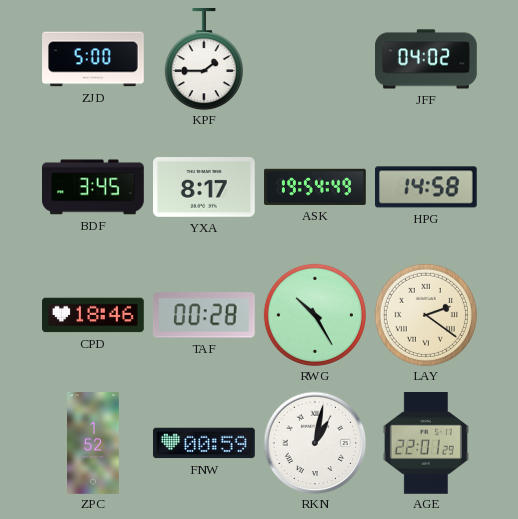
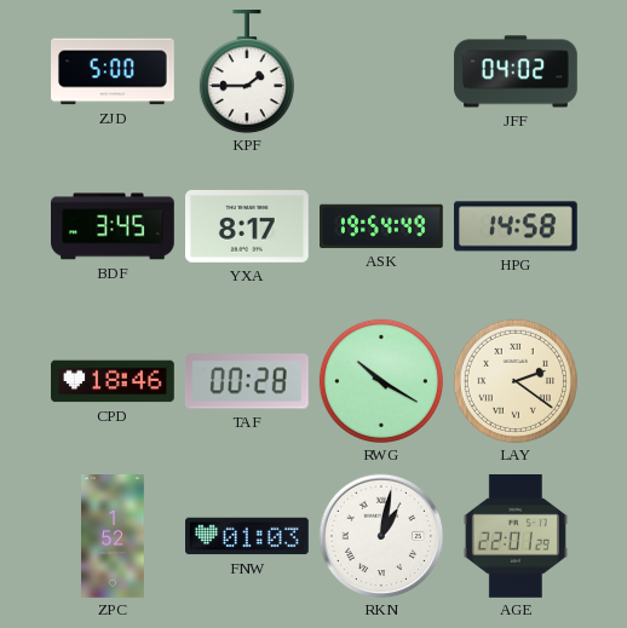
RWG: 10:25 -> 10:20 (381, 381)
FNW: 00:59 -> 01:03 (248, 536)
